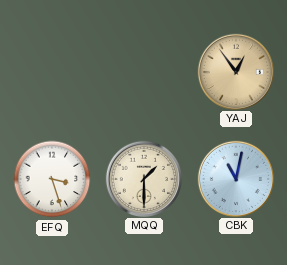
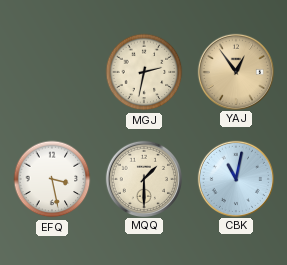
MGJ: none -> 2:32 (144, 72)
EFQ: 3:27 -> 3:28 (52, 179)
